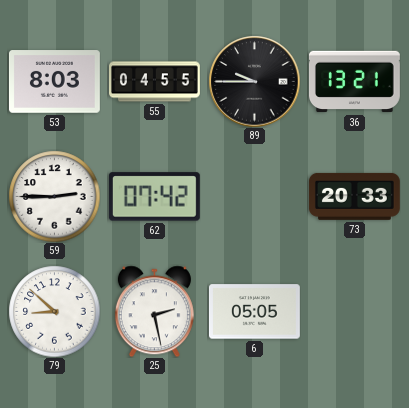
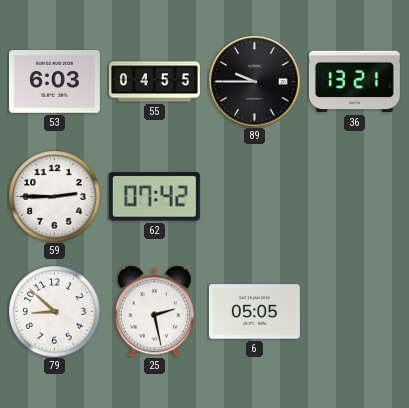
53: 8:03 -> 6:03 (54, 82)
73: 20:33 -> none (354, 196)
